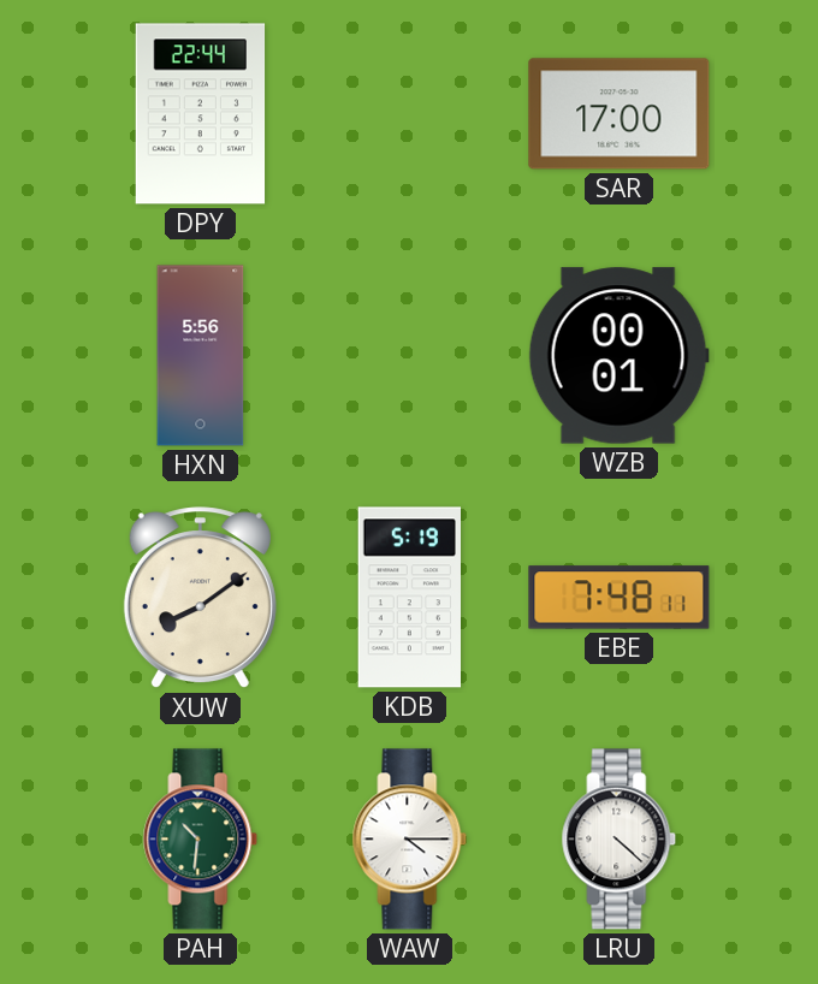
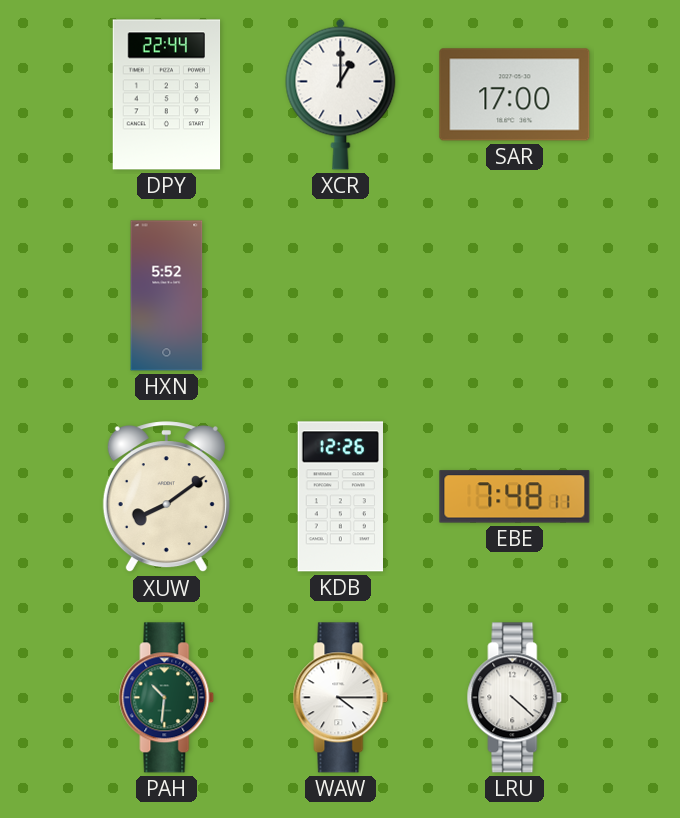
XCR: none -> 1:00 (341, 94)
HXN: 5:56 -> 5:52 (167, 296)
WZB: 00:01 -> none (618, 356)
KDB: 5:19 -> 12:26 (340, 497)
